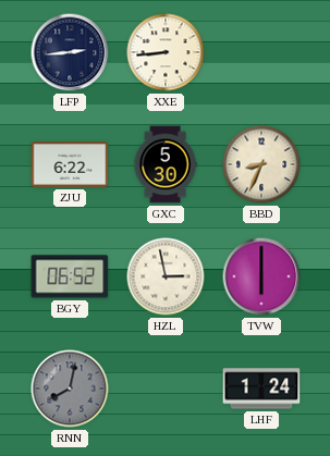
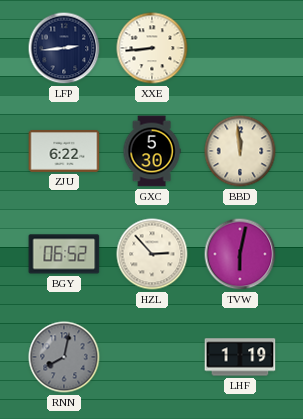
BBD: 8:34 -> 11:59 (240, 151)
HZL: 2:58 -> 2:53 (152, 254)
TVW: 6:00 -> 6:02 (240, 254)
LHF: 1:24 -> 1:19 (240, 357)
